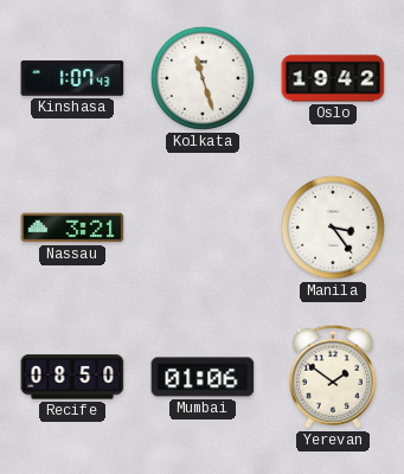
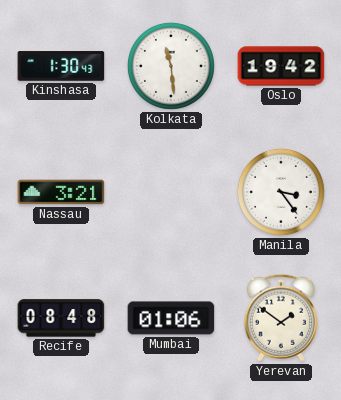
Kinshasa: 1:07 -> 1:30 (61, 66)
Kolkata: 11:27 -> 11:29 (171, 66)
Recife: 08:50 -> 08:48 (61, 318)
